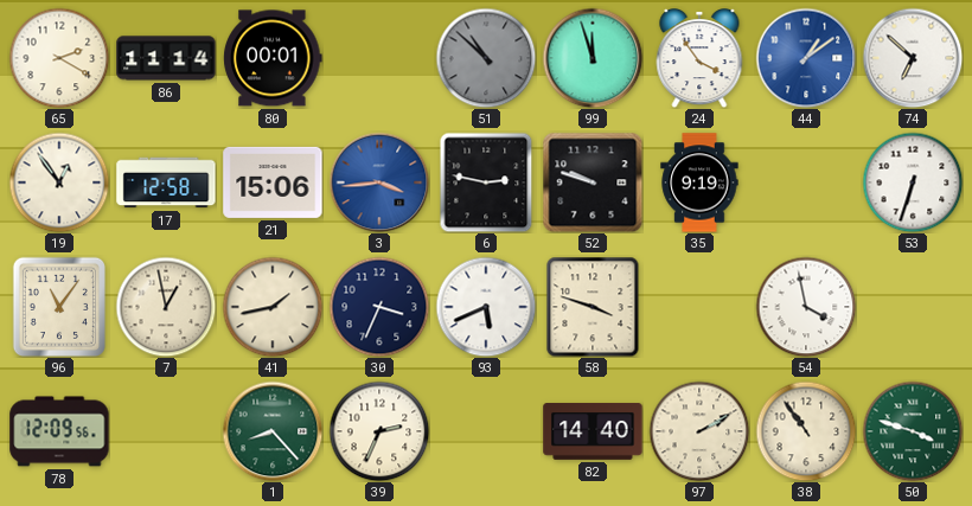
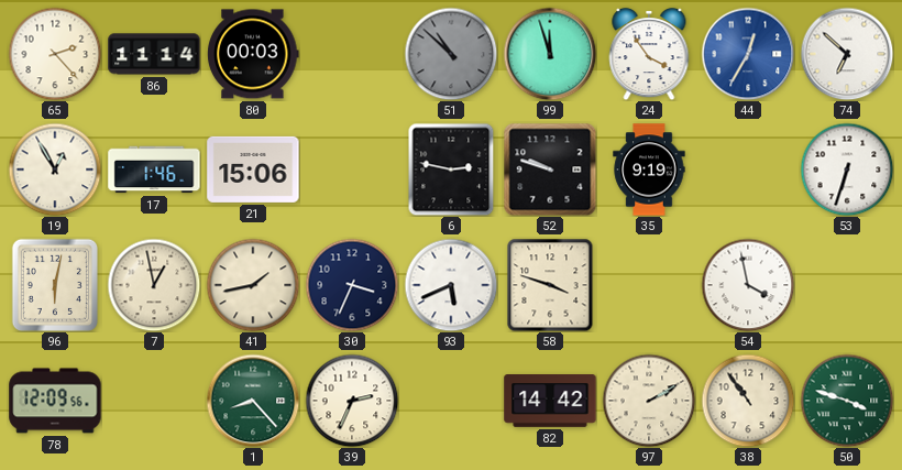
65: 2:20 -> 2:23 (55, 54)
80: 00:01 -> 00:03 (253, 54)
44: 1:09 -> 12:35 (748, 54)
19: 12:54 -> 12:55 (55, 170)
17: 12:58 -> 1:46 (154, 170)
3: 3:44 -> none (379, 182)
96: 11:06 -> 6:02 (55, 285)
82: 14:40 -> 14:42 (550, 402)
